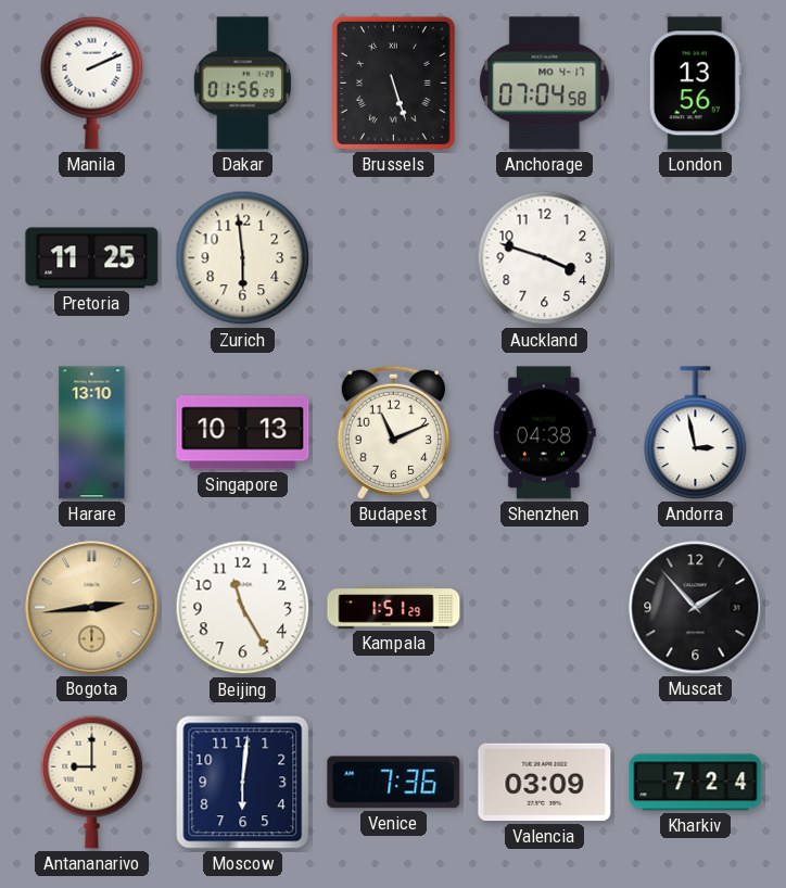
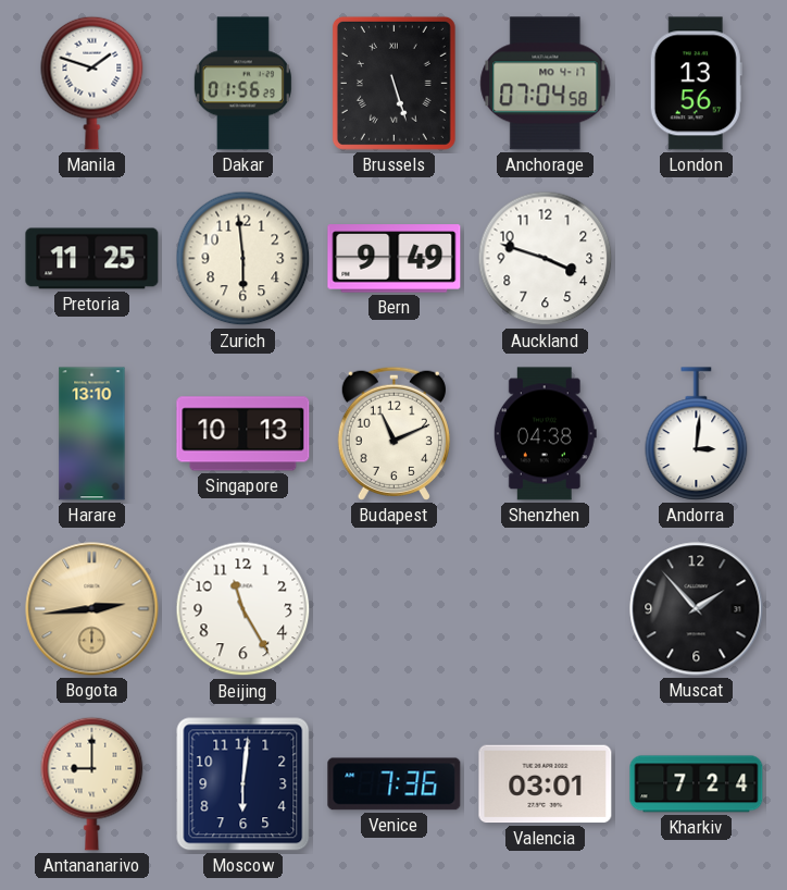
Manila: 2:11 -> 1:48 (92, 83)
Bern: none -> 9:49 (395, 259)
Andorra: 2:58 -> 3:01 (697, 434)
Kampala: 1:51 -> none (394, 608)
Valencia: 03:09 -> 03:01 (546, 784)
